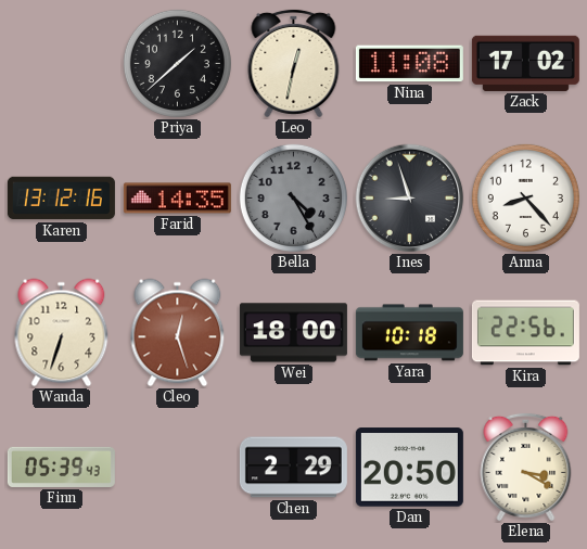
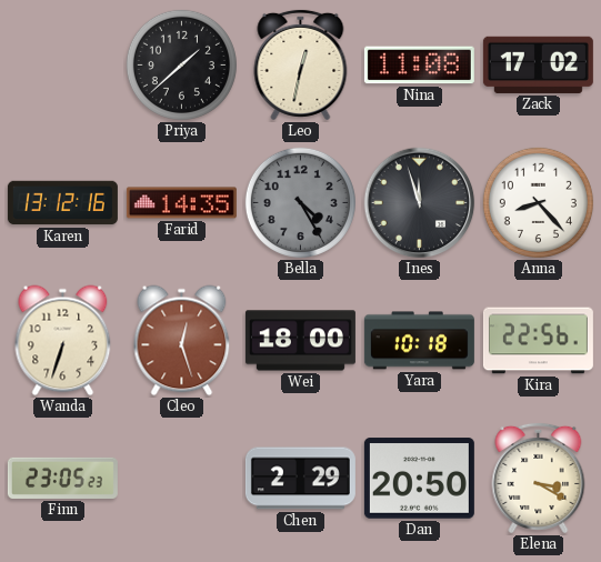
Ines: 8:57 -> 11:57 (420, 203)
Finn: 05:39 -> 23:05 (62, 478)
